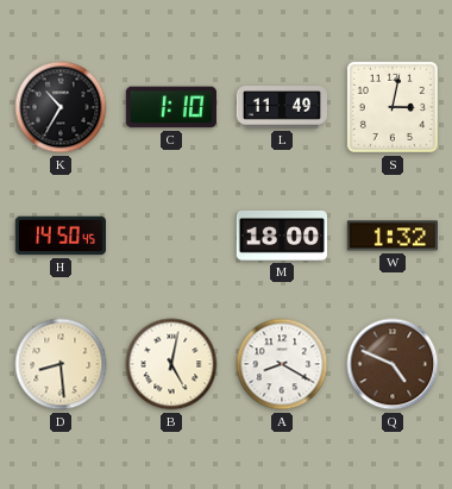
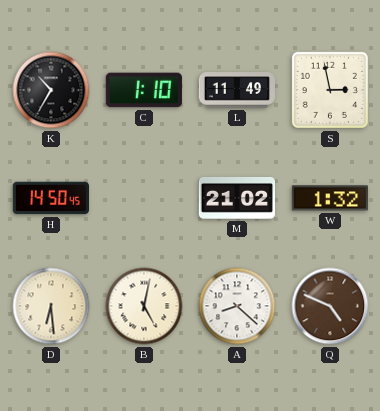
S: 3:02 -> 2:58 (330, 90)
M: 18:00 -> 21:02 (236, 198)
D: 8:29 -> 6:29 (51, 306)
A: 8:20 -> 8:22 (237, 306)
